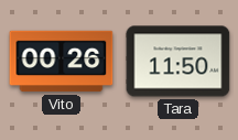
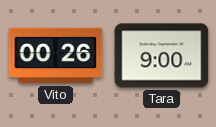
Tara: 11:50 -> 9:00 (162, 56)
